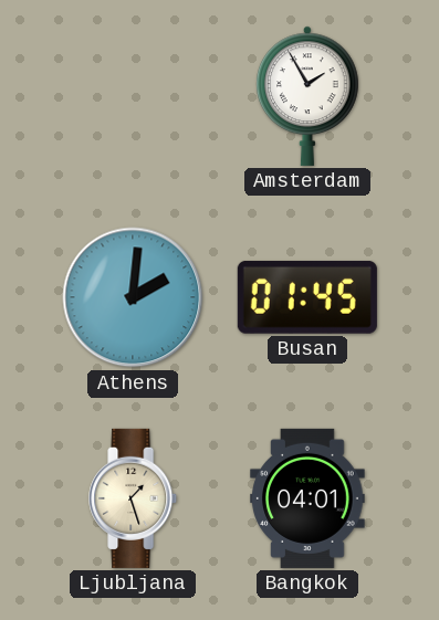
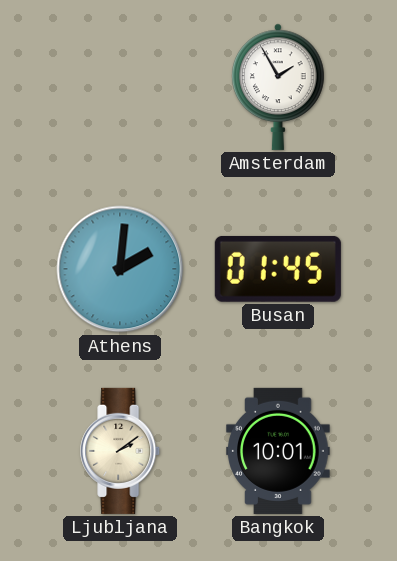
Ljubljana: 1:27 -> 2:09 (121, 451)
Bangkok: 04:01 -> 10:01 (278, 451)
